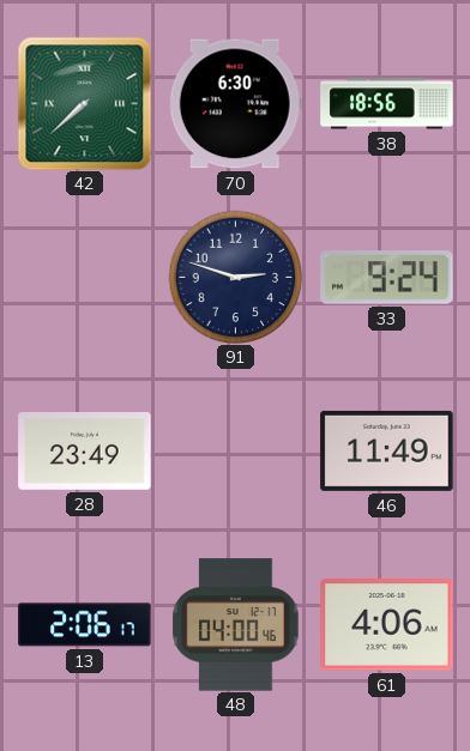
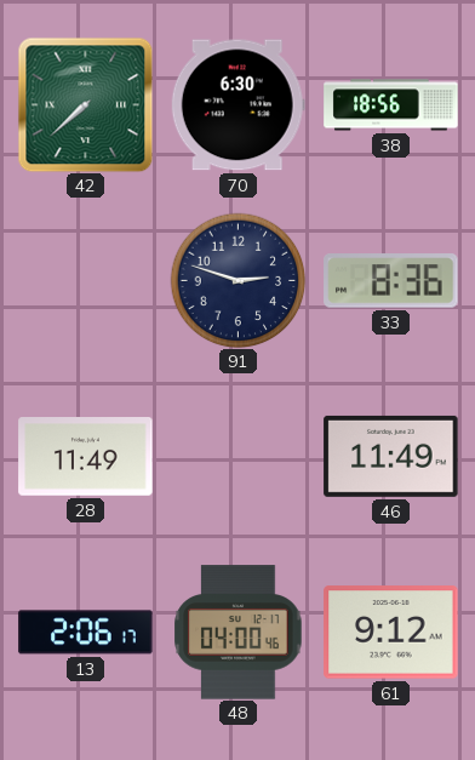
33: 9:24 -> 8:36 (391, 281)
28: 23:49 -> 11:49 (86, 457)
61: 4:06 -> 9:12 (391, 633)
